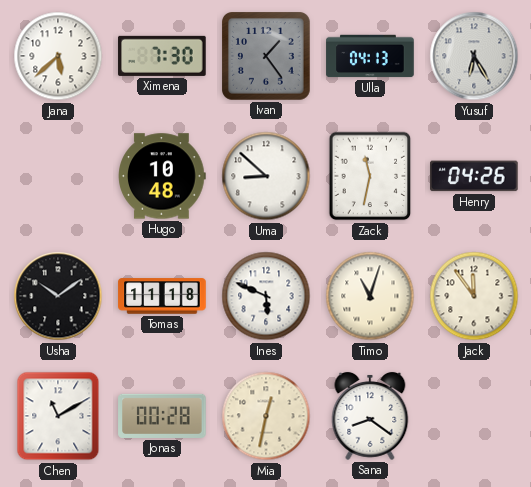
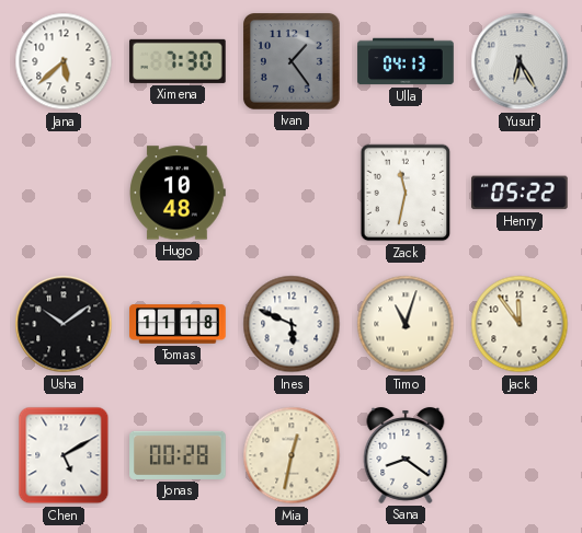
Uma: 8:52 -> none (266, 176)
Henry: 04:26 -> 05:22 (520, 193)
Chen: 11:10 -> 5:10 (64, 455)
